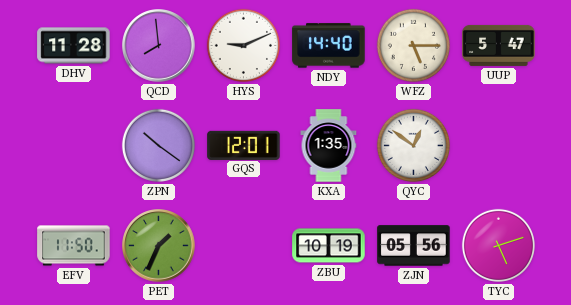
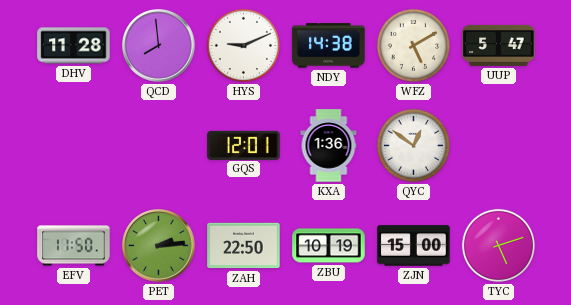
NDY: 14:40 -> 14:38 (329, 46)
WFZ: 5:15 -> 5:10 (413, 45)
ZPN: 10:21 -> none (158, 145)
KXA: 1:35 -> 1:36 (329, 146)
PET: 1:34 -> 2:14 (159, 246)
ZAH: none -> 22:50 (244, 246)
ZJN: 05:56 -> 15:00 (414, 246)
